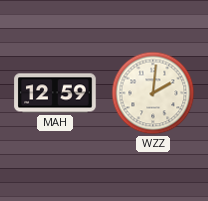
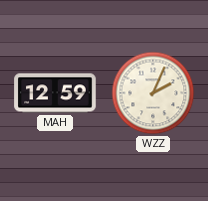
WZZ: 2:01 -> 2:04 (153, 93)
